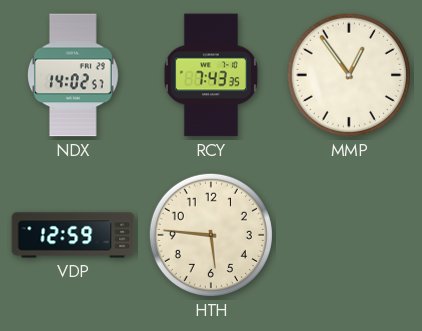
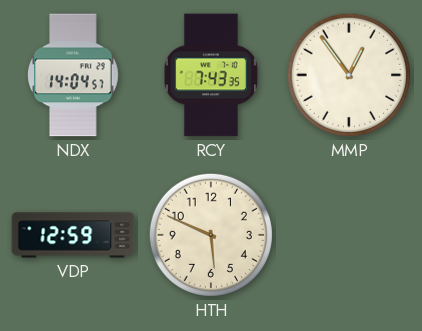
NDX: 14:02 -> 14:04 (73, 75)
HTH: 5:46 -> 5:49 (211, 235)
